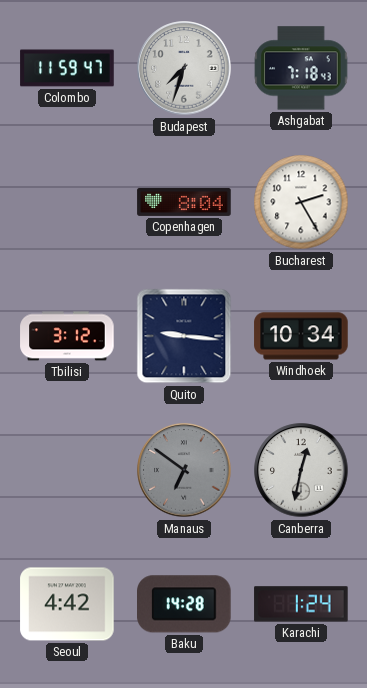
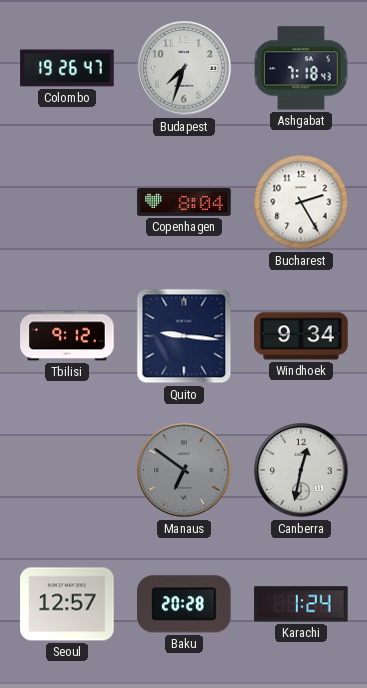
Colombo: 11:59 -> 19:26 (67, 68)
Tbilisi: 3:12 -> 9:12 (67, 336)
Windhoek: 10:34 -> 9:34 (301, 336)
Seoul: 4:42 -> 12:57 (67, 604)
Baku: 14:28 -> 20:28 (184, 604)
